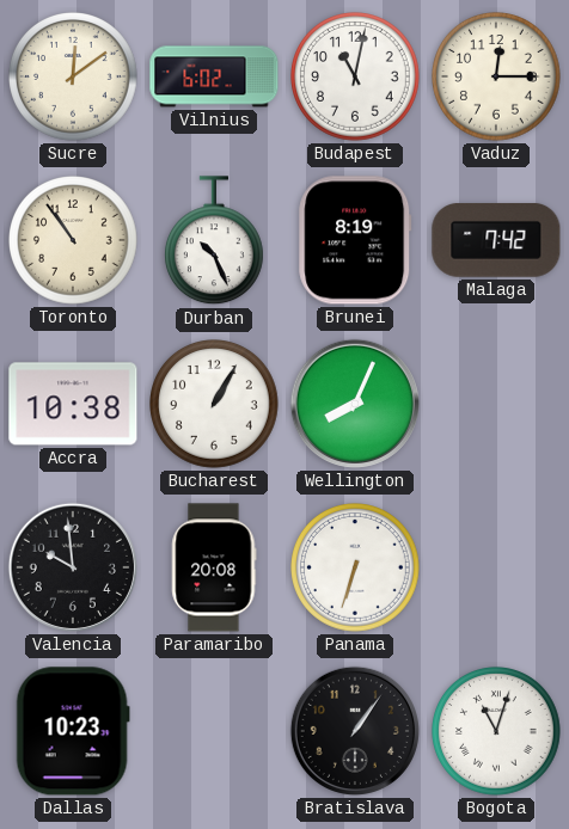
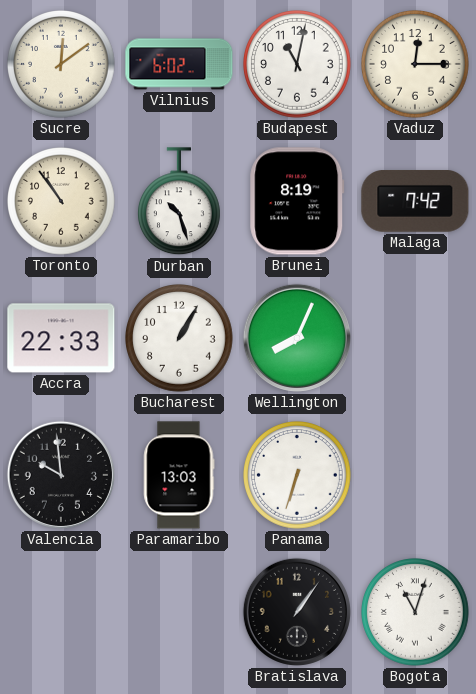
Durban: 10:26 -> 10:27 (179, 202)
Accra: 10:38 -> 22:33 (61, 338)
Paramaribo: 20:08 -> 13:03 (179, 475)
Dallas: 10:23 -> none (73, 731)
